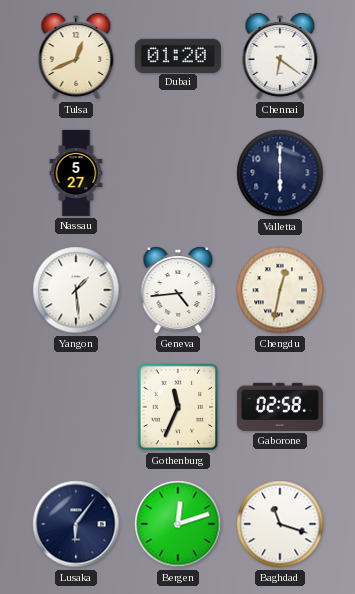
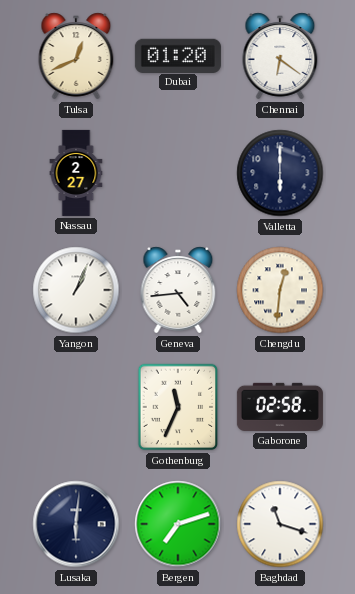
Nassau: 5:27 -> 2:27 (76, 173)
Yangon: 1:29 -> 1:04 (76, 290)
Chengdu: 12:32 -> 12:31 (280, 290)
Lusaka: 6:06 -> 6:01 (76, 524)
Bergen: 12:12 -> 7:12 (178, 524)
